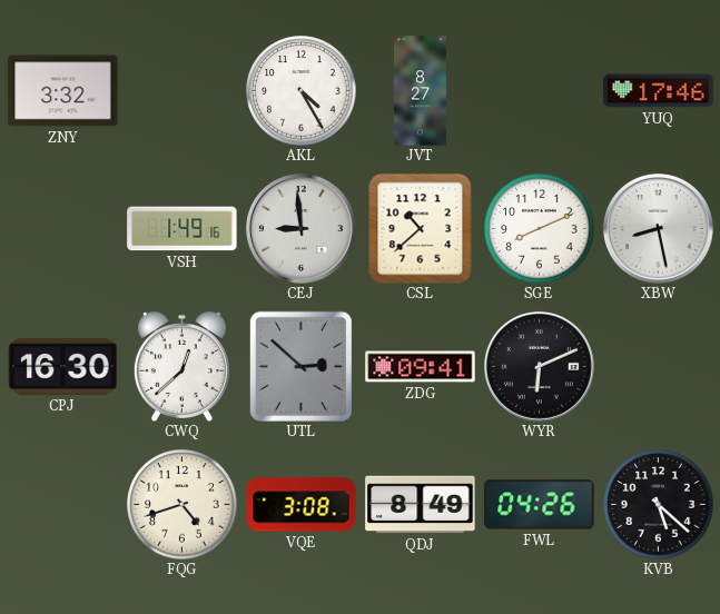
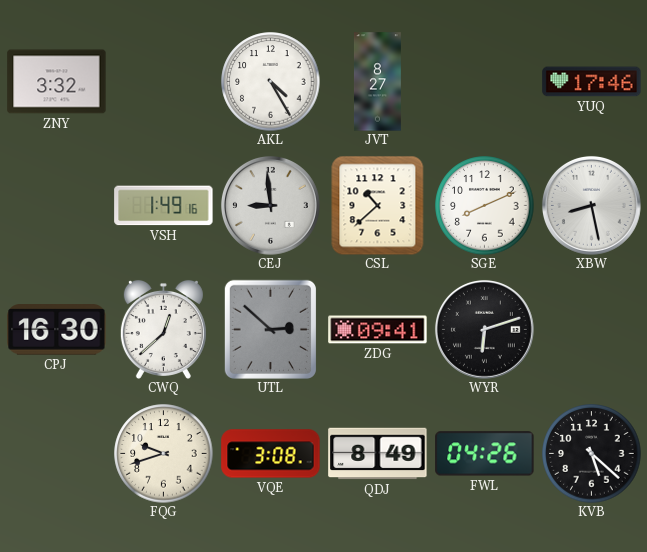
WYR: 6:11 -> 6:12 (484, 329)
FQG: 4:42 -> 9:42 (164, 454)
